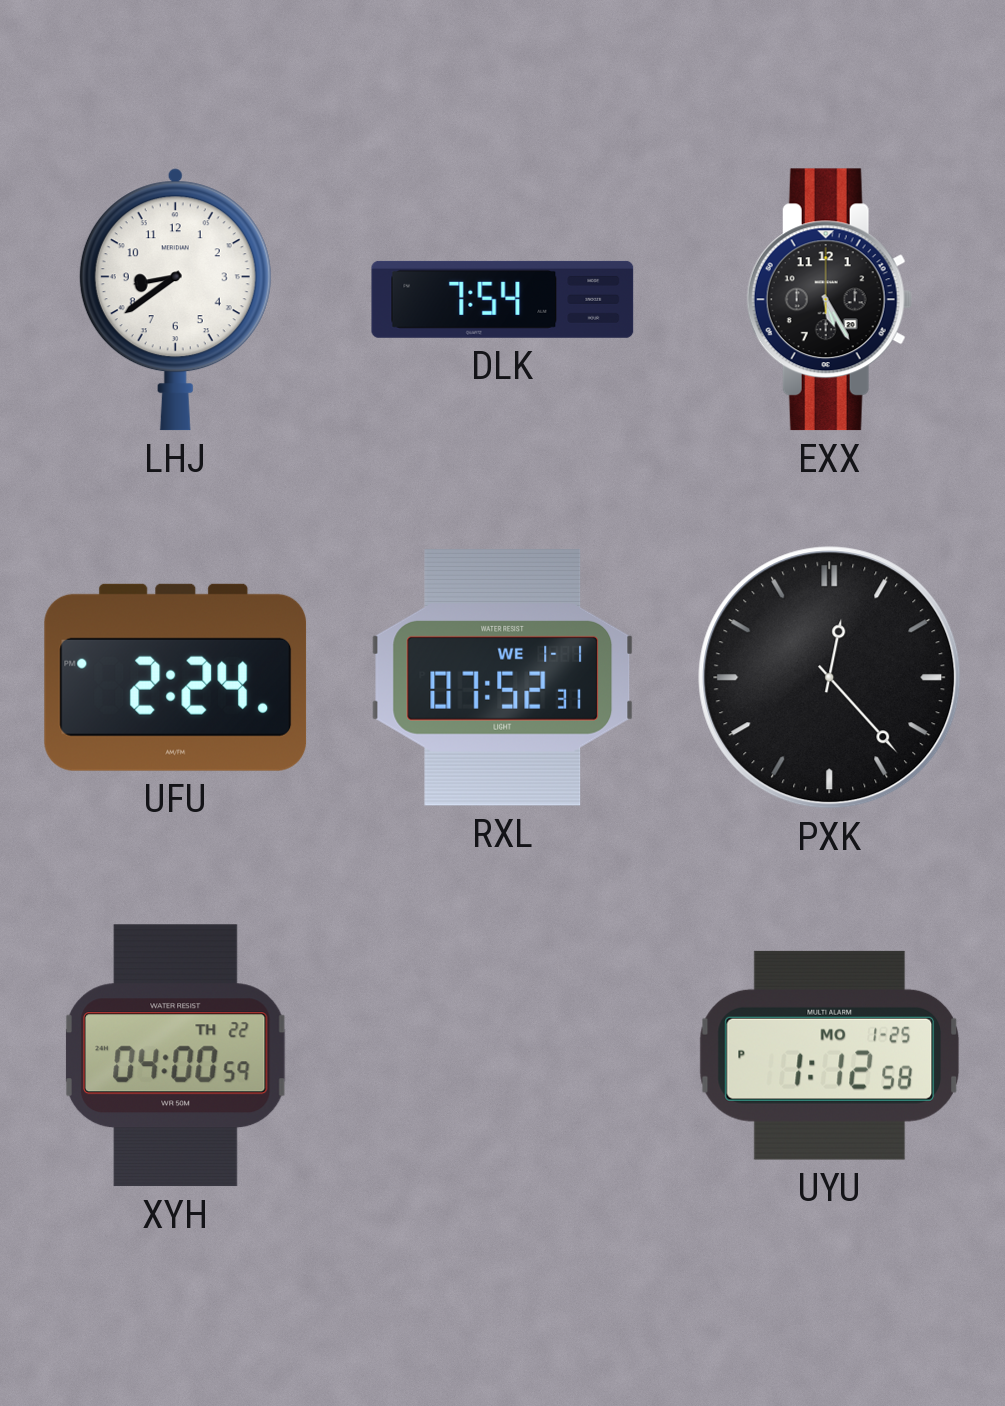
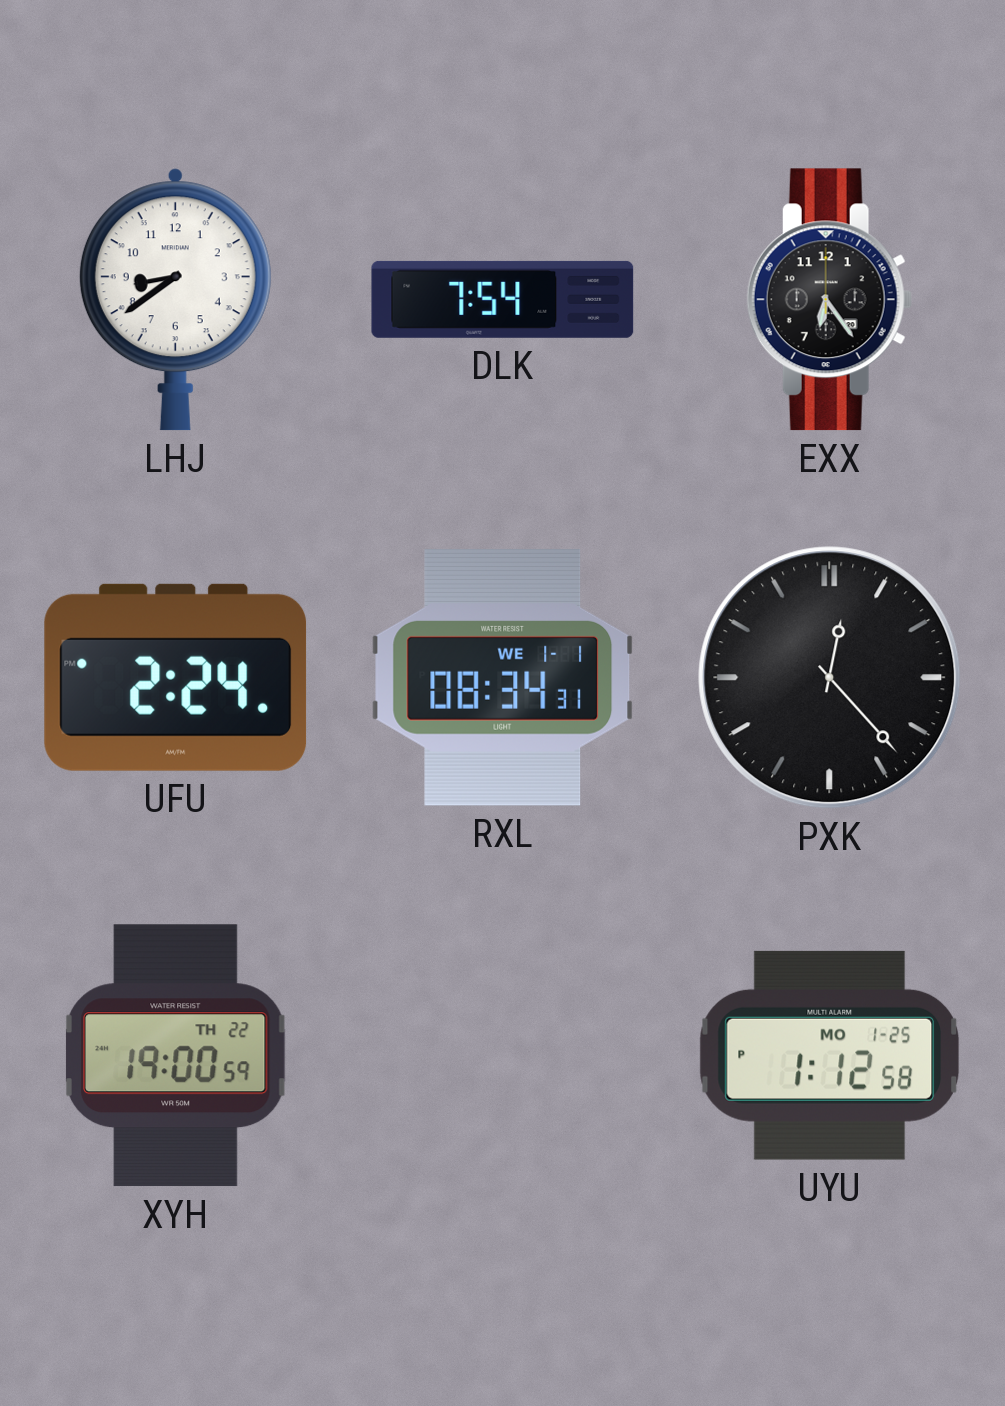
EXX: 5:25 -> 6:24 (829, 300)
RXL: 07:52 -> 08:34 (503, 677)
XYH: 04:00 -> 19:00 (175, 1056)
